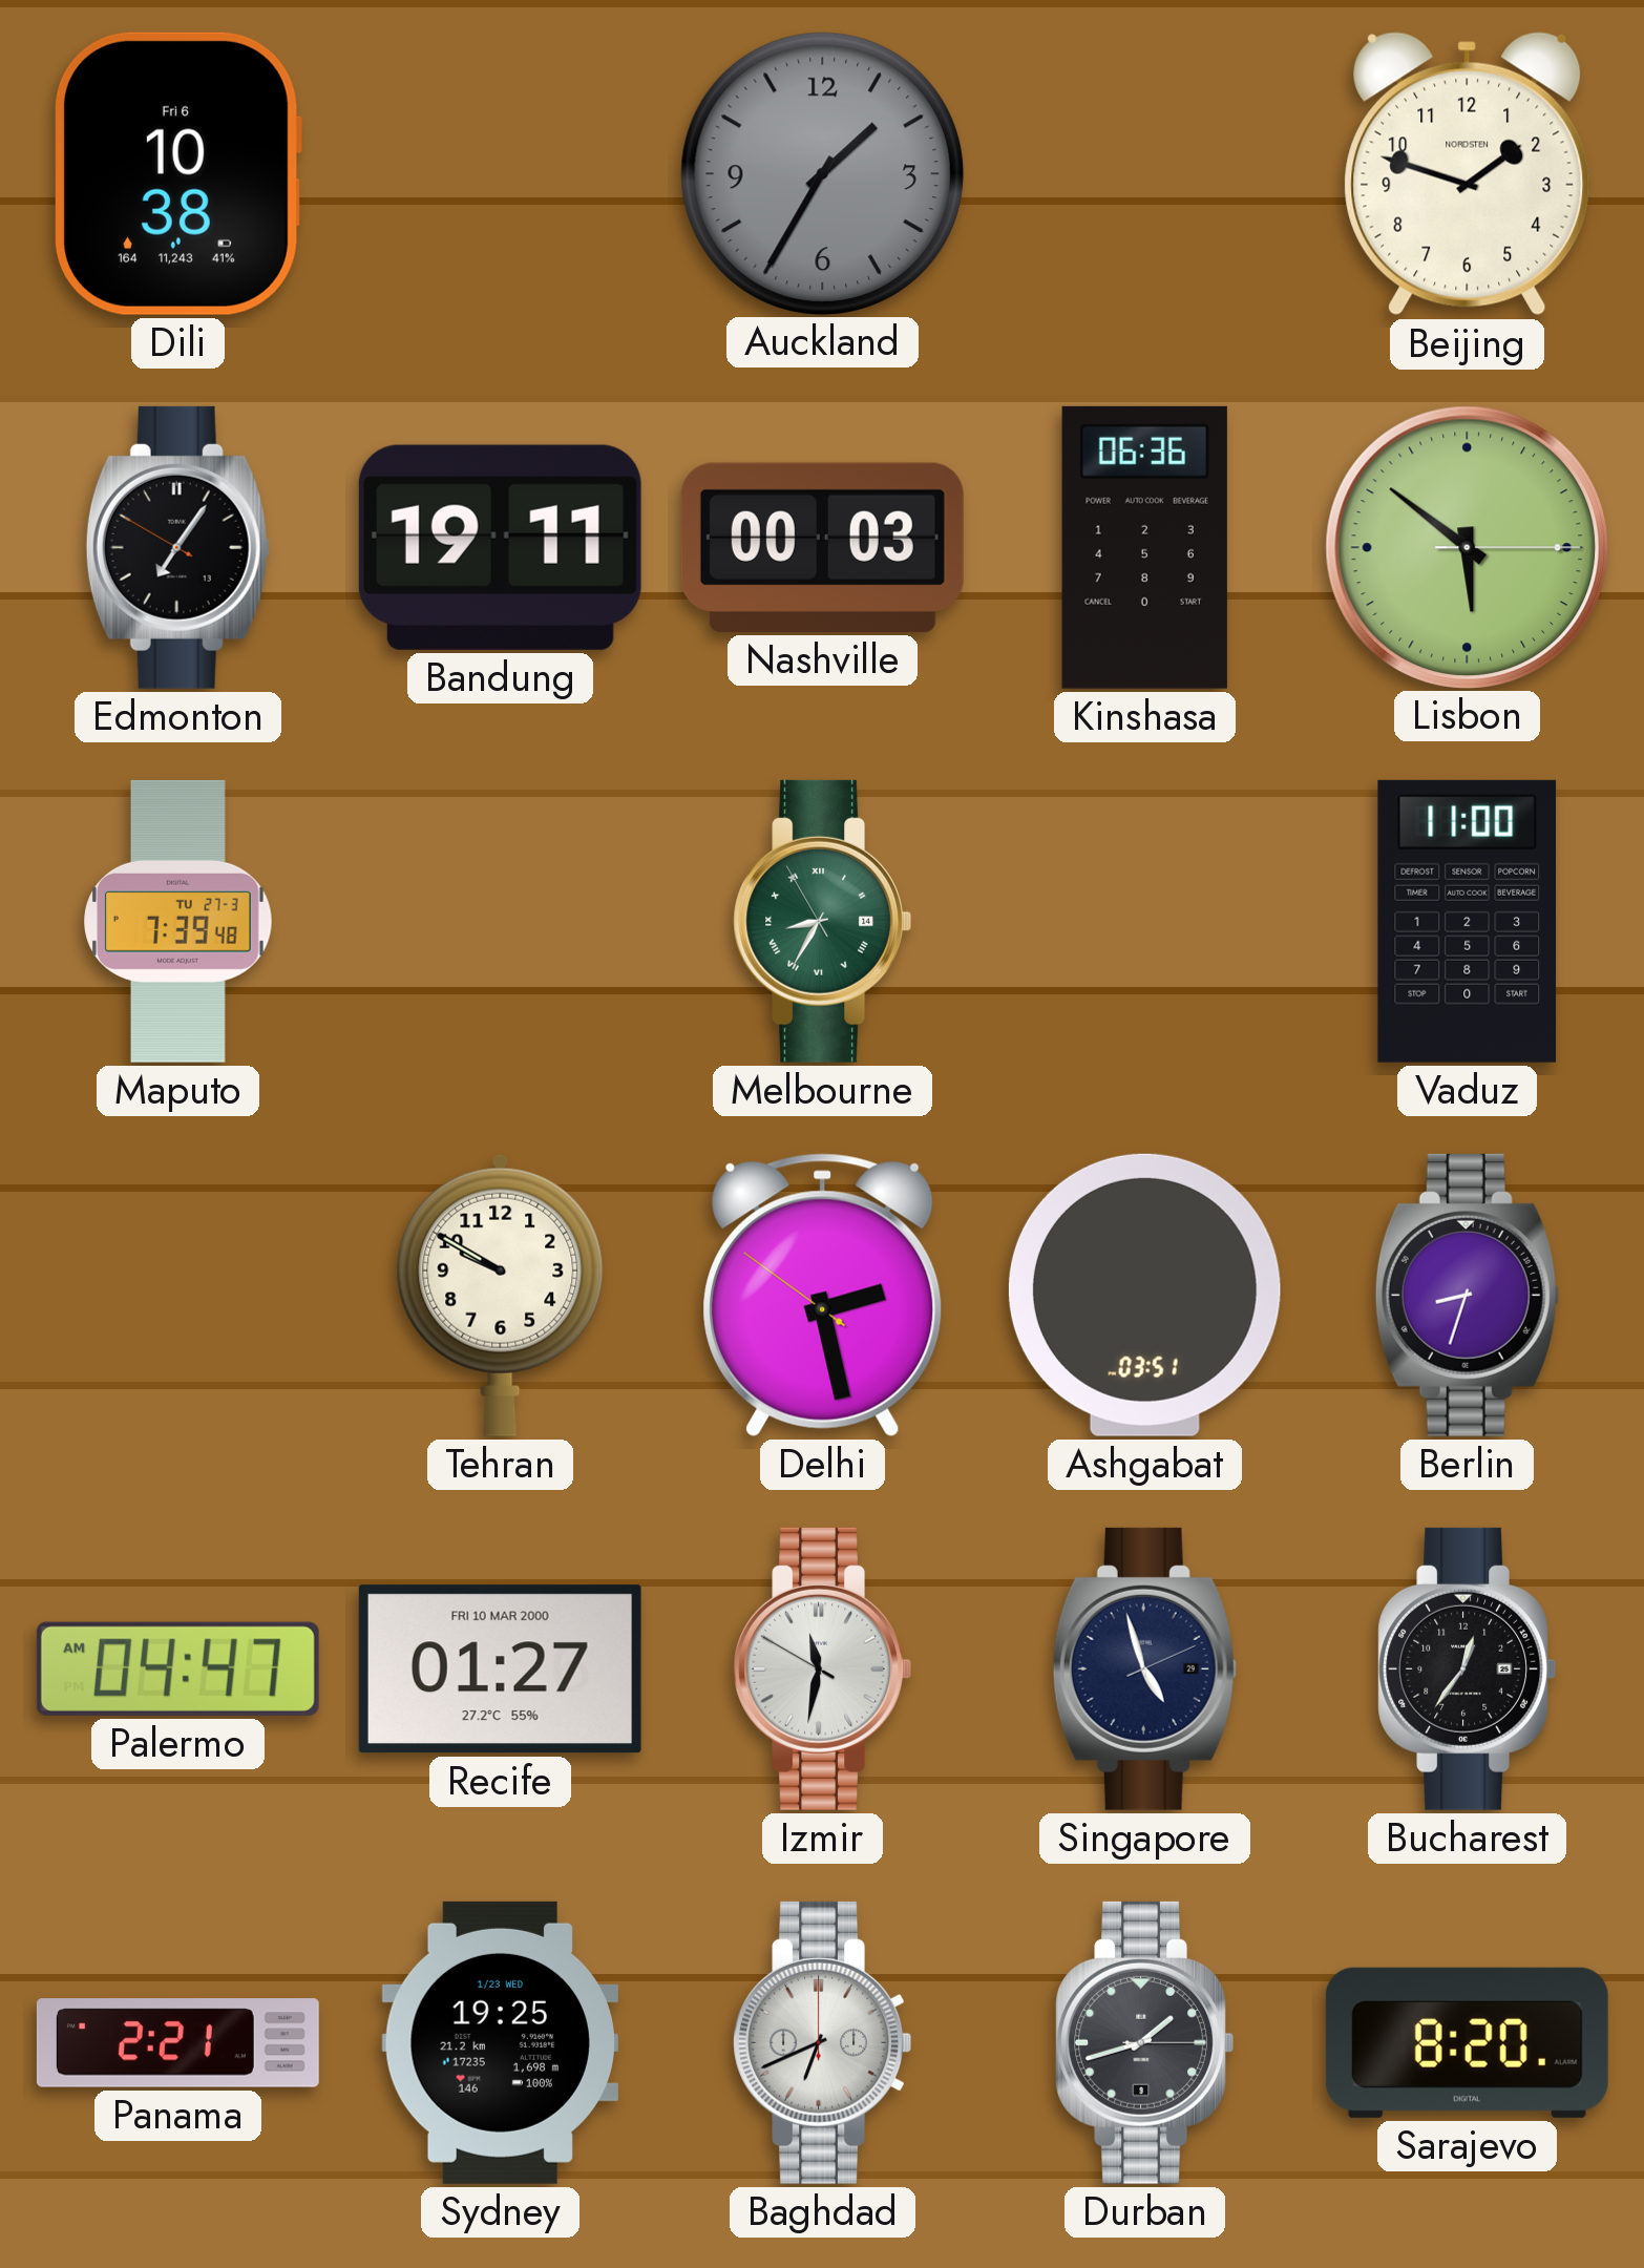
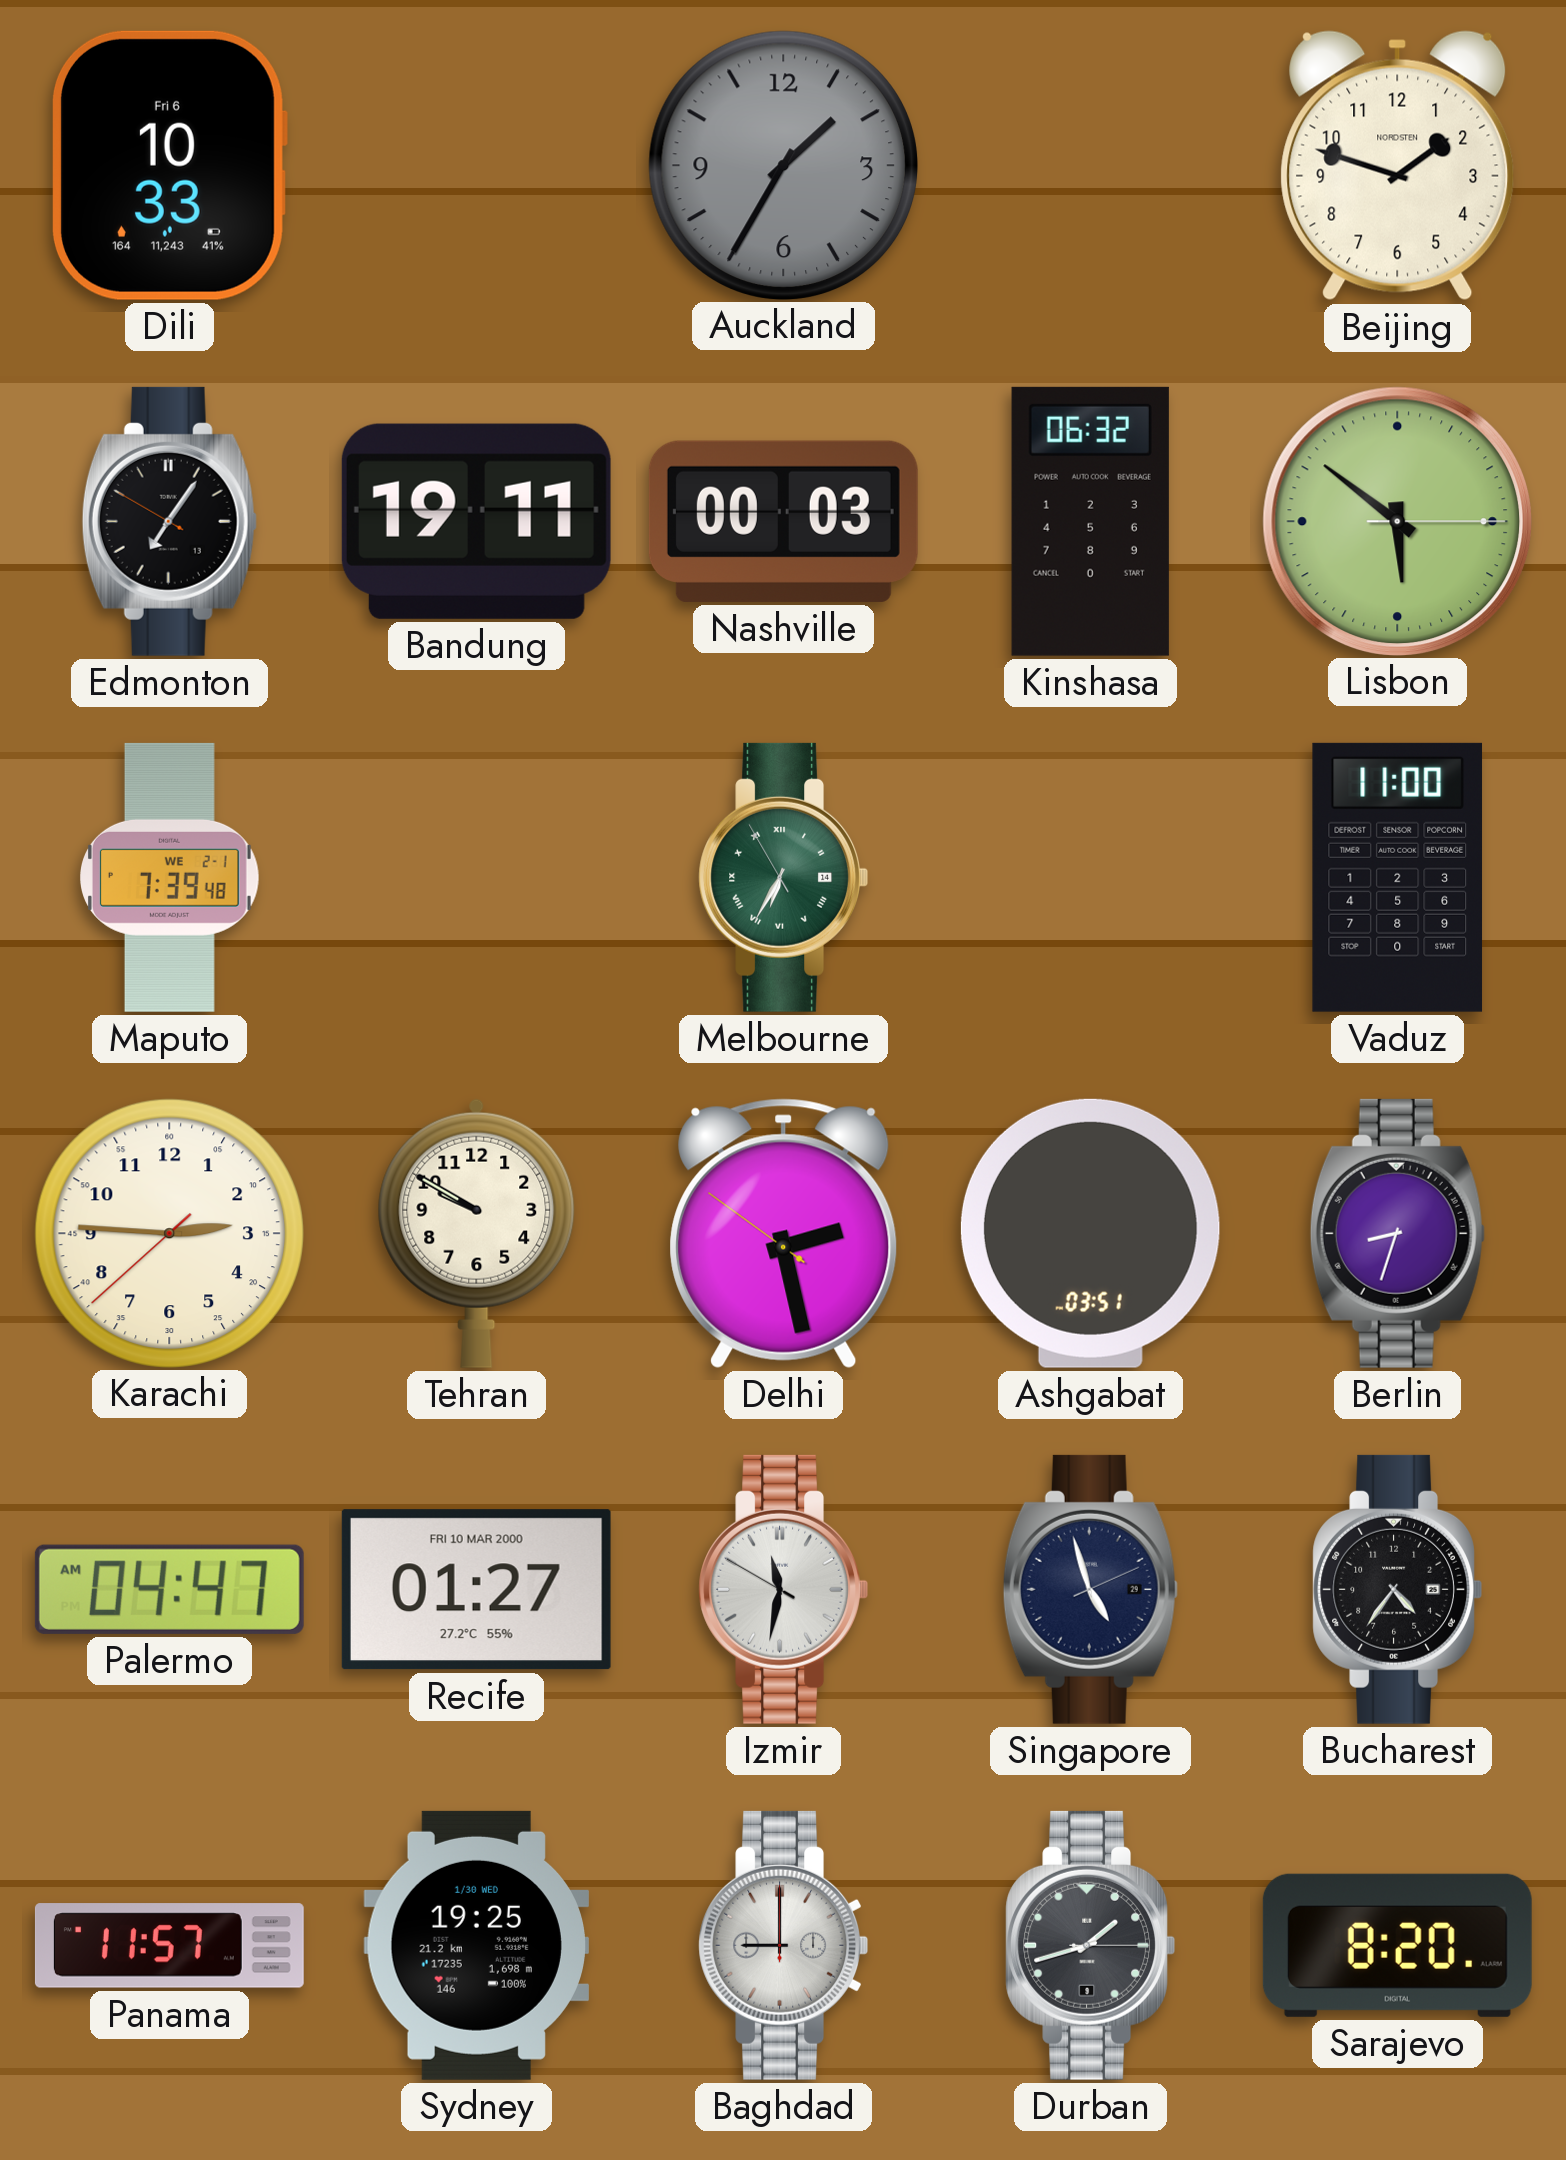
Dili: 10:38 -> 10:33 (170, 165)
Kinshasa: 06:36 -> 06:32 (1090, 521)
Maputo date: TU 27-3 -> WE 2-1 (170, 877)
Melbourne: 8:34 -> 6:34 (783, 877)
Karachi: none -> 2:45 (169, 1233)
Bucharest: 12:36 -> 4:36 (1397, 1589)
Panama: 2:21 -> 11:57 (169, 1946)
Sydney date: 1/23 WED -> 1/30 WED (476, 1945)
Baghdad: 6:41 -> 9:00 (783, 1945)
